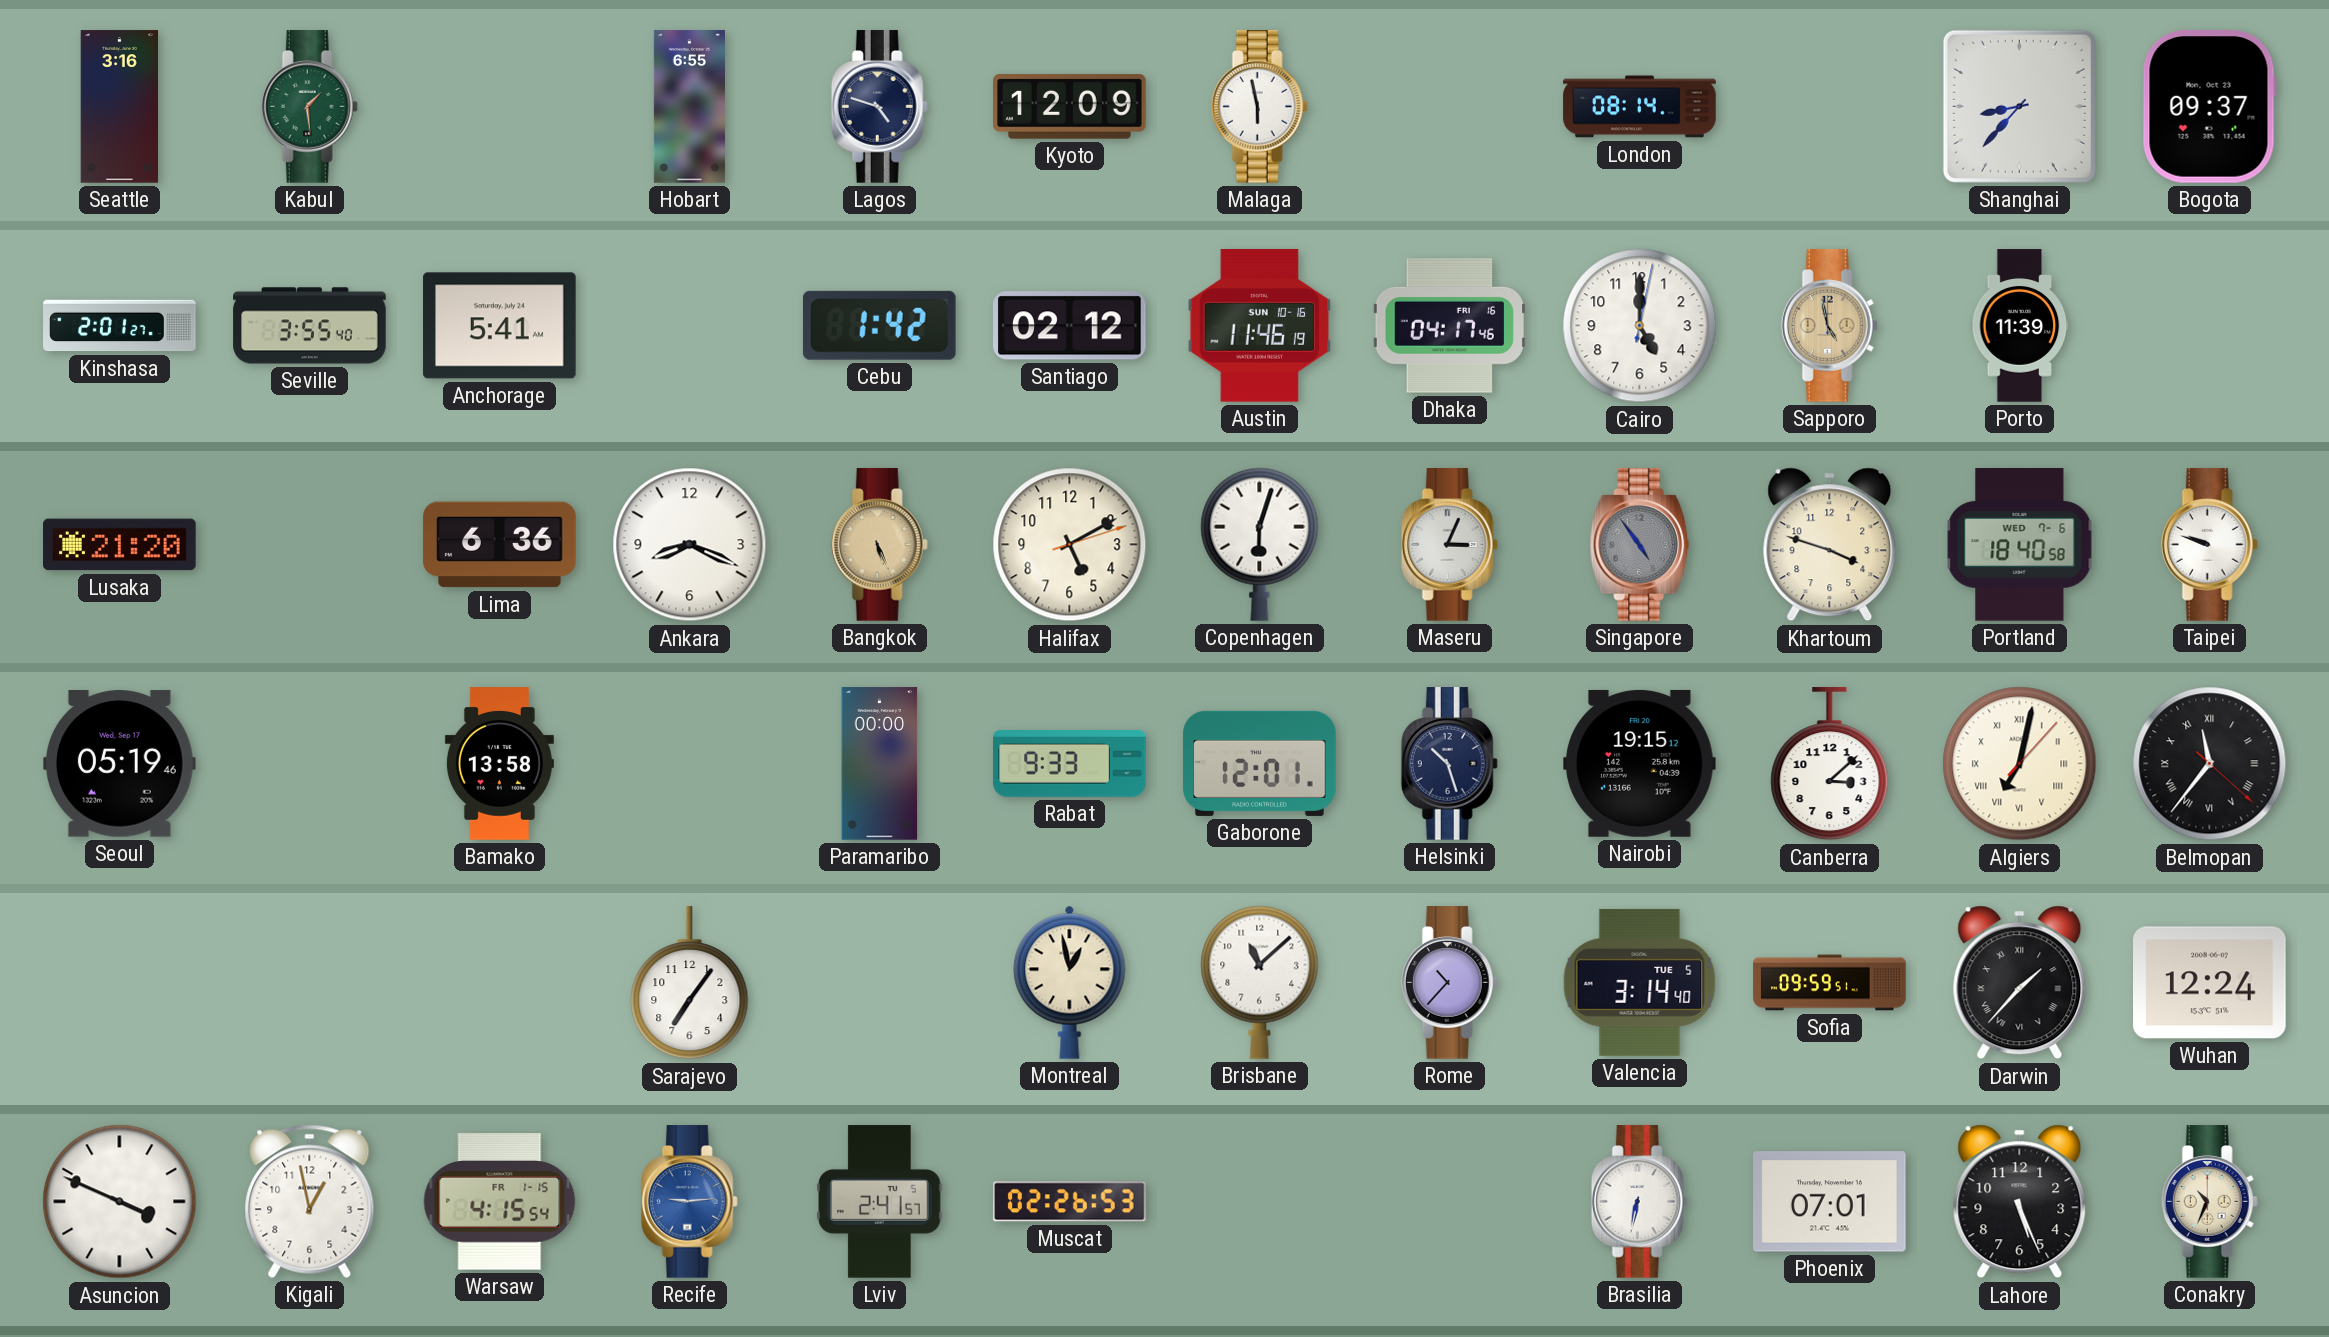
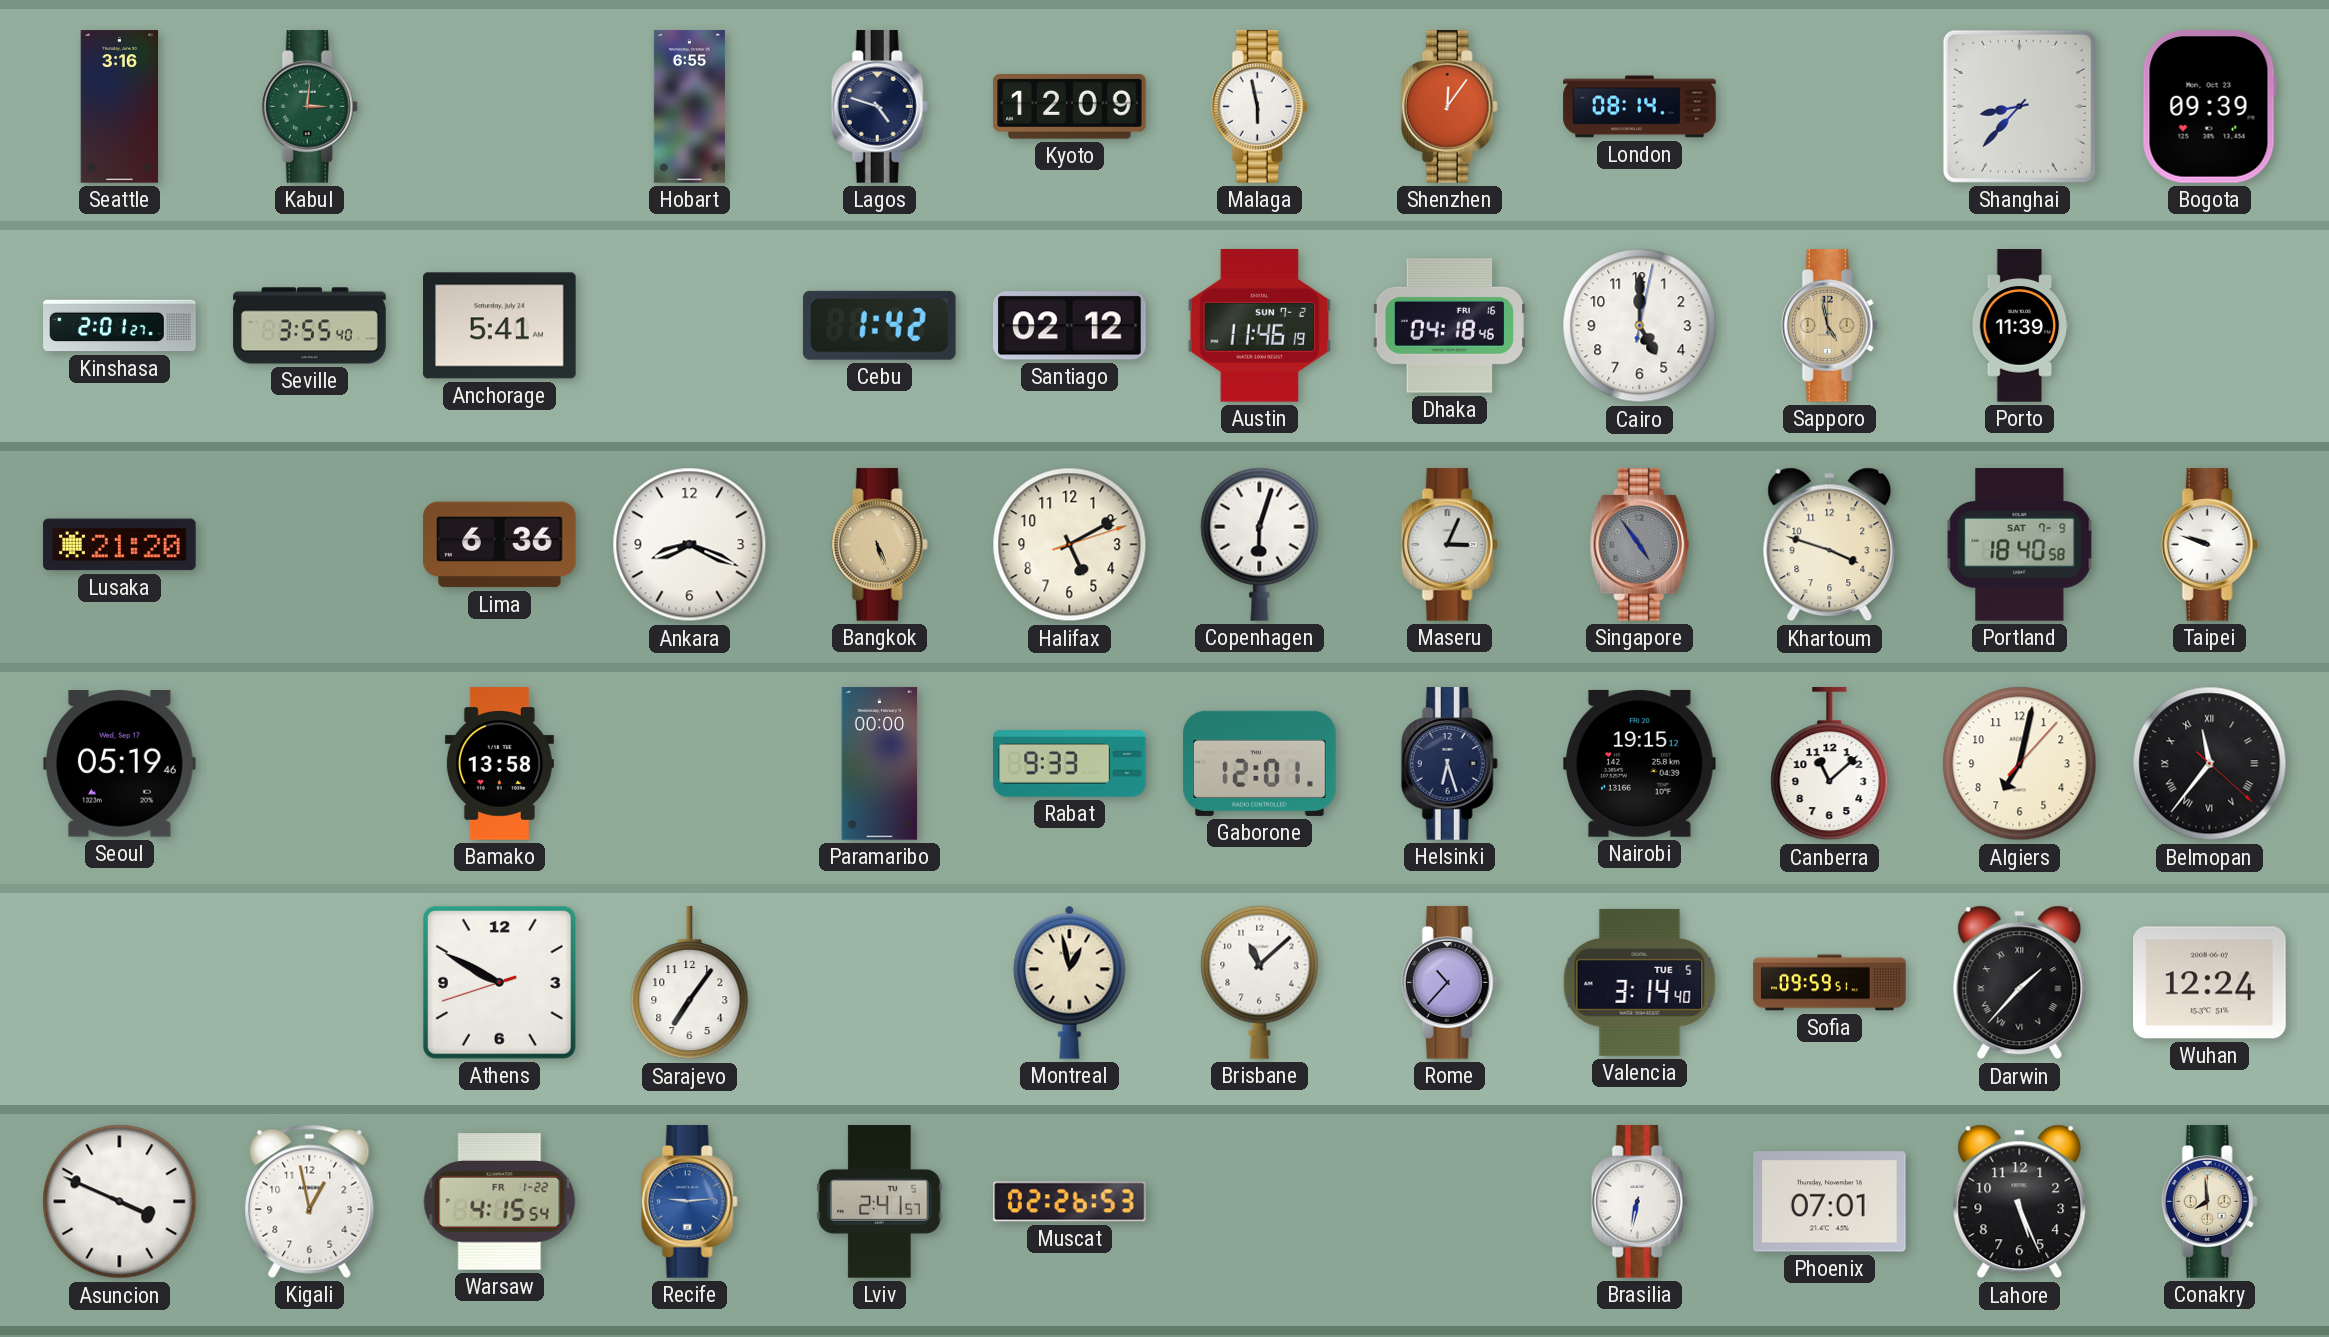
Kabul: 1:29 -> 3:01 (309, 107)
Shenzhen: none -> 12:06 (1449, 107)
Bogota: 09:37 -> 09:39 (2209, 107)
Austin date: SUN 10-16 -> SUN 7-2 (1260, 326)
Dhaka: 04:17 -> 04:18 (1449, 326)
Portland date: WED 7-6 -> SAT 7-9 (2020, 545)
Helsinki: 10:27 -> 6:27 (1449, 764)
Canberra: 3:08 -> 11:08 (1830, 764)
Algiers numerals: Roman -> Arabic (2020, 764)
Athens: none -> 9:49 (499, 982)
Warsaw date: FR 1-15 -> FR 1-22 (500, 1202)
Conakry: 10:34 -> 7:59 (2209, 1202)
